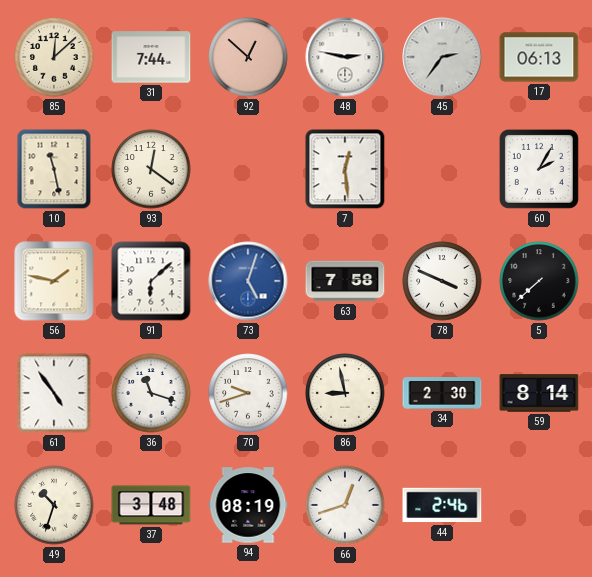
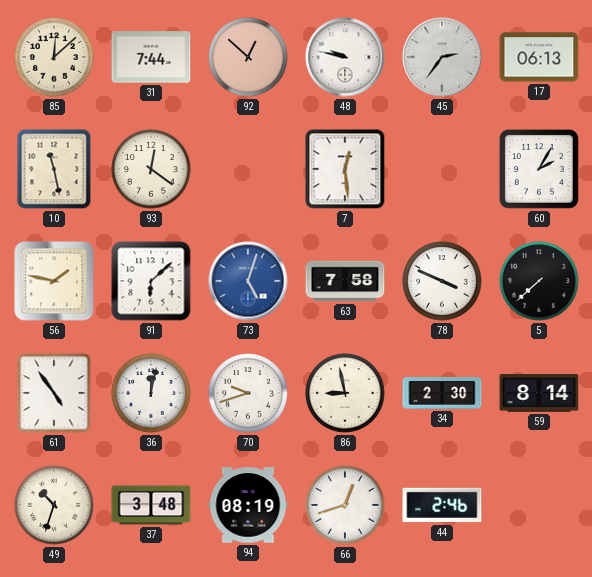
48: 2:47 -> 9:47 (345, 57)
36: 11:18 -> 12:02 (151, 393)
